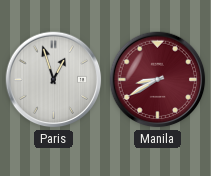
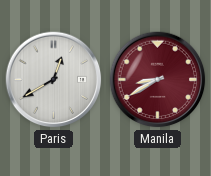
Paris: 12:57 -> 12:40 (54, 80)
